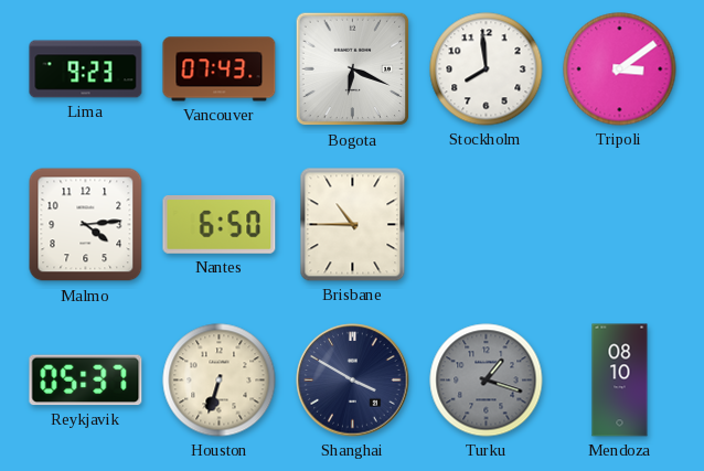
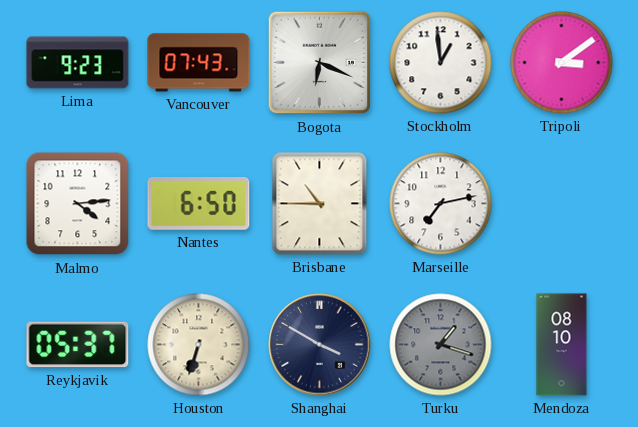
Stockholm: 7:59 -> 12:59 (441, 63)
Marseille: none -> 7:13 (441, 204)
